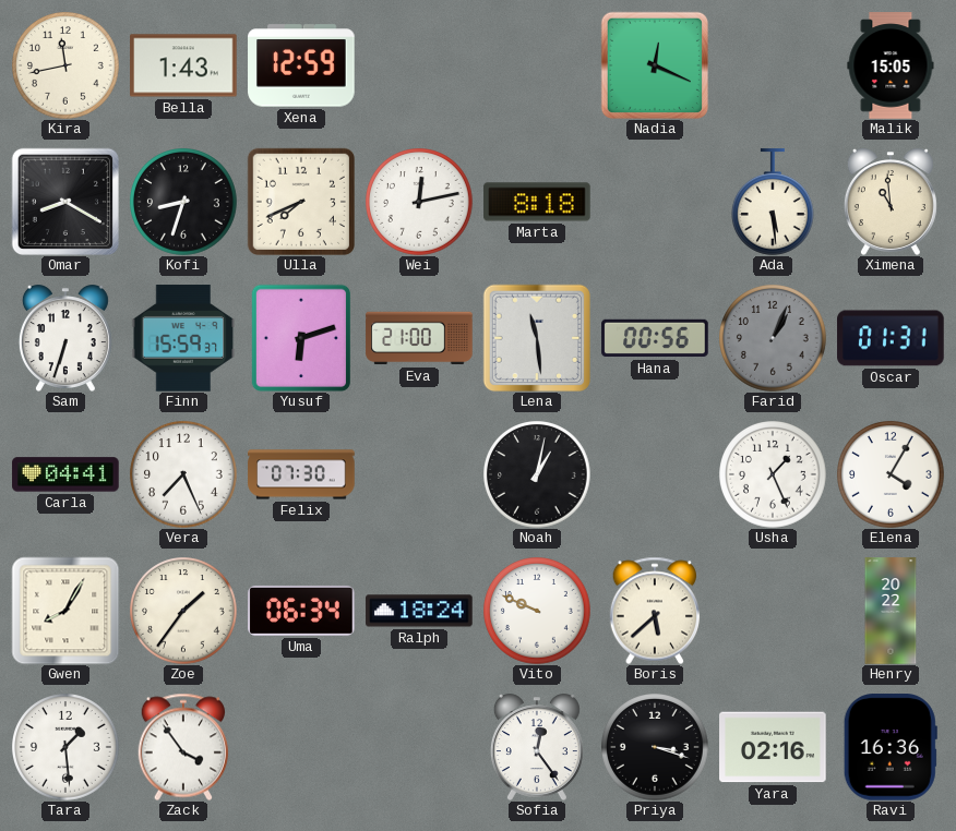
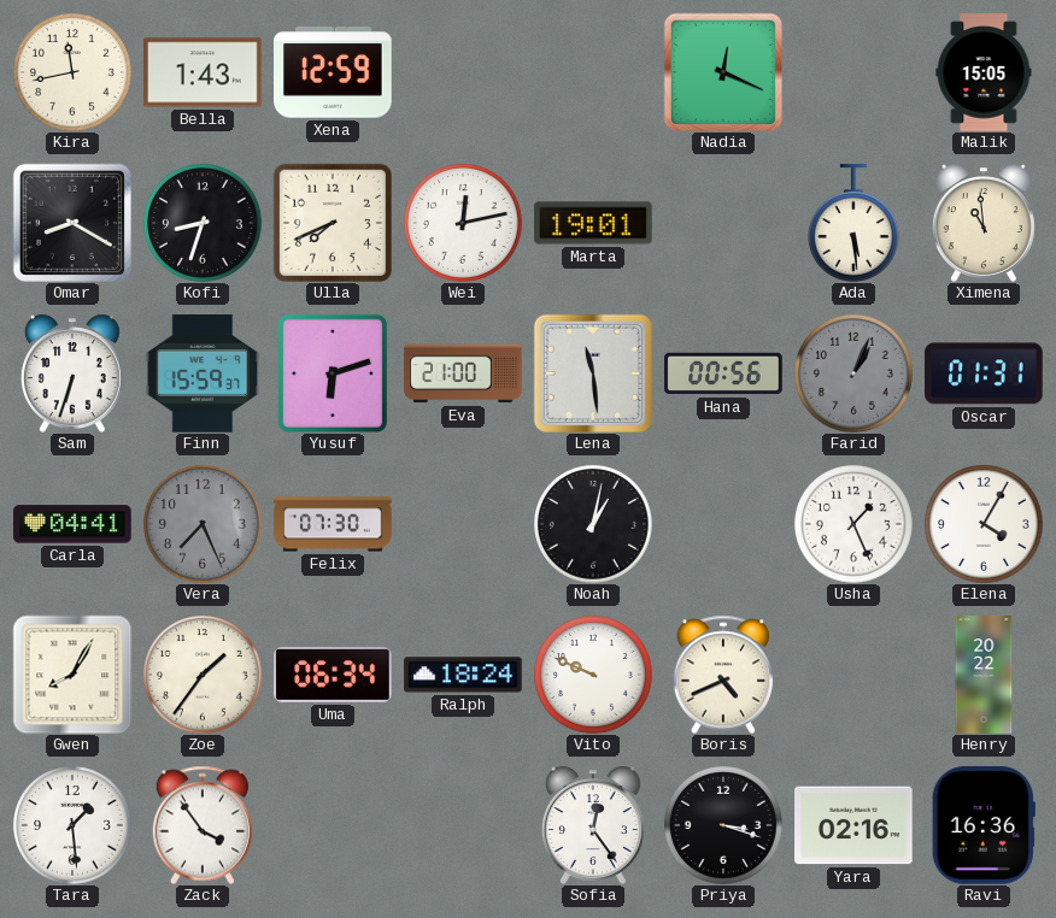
Marta: 8:18 -> 19:01 (593, 223)
Vera dial: white -> grey (204, 525)
Boris: 5:38 -> 4:41 (723, 675)
